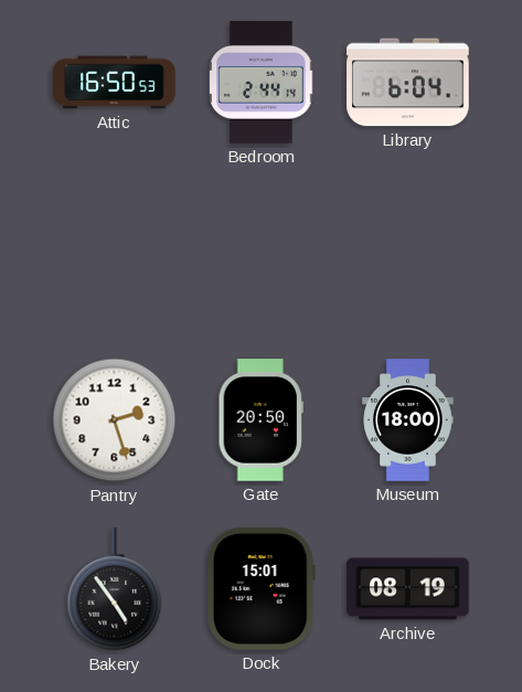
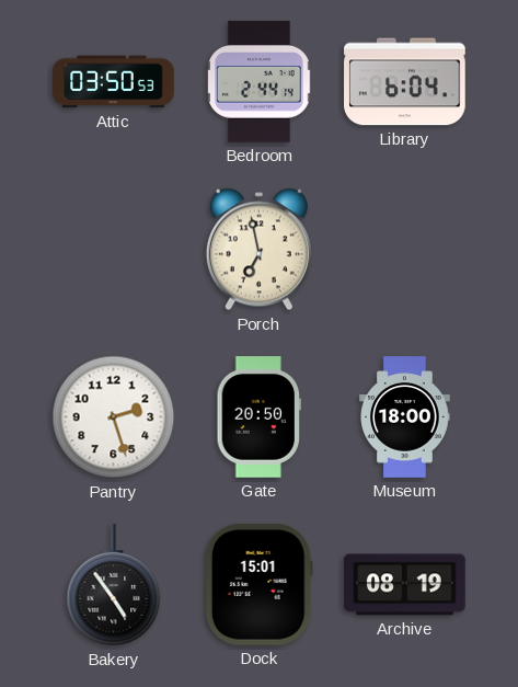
Attic: 16:50 -> 03:50 (114, 82)
Porch: none -> 6:58 (258, 250)
